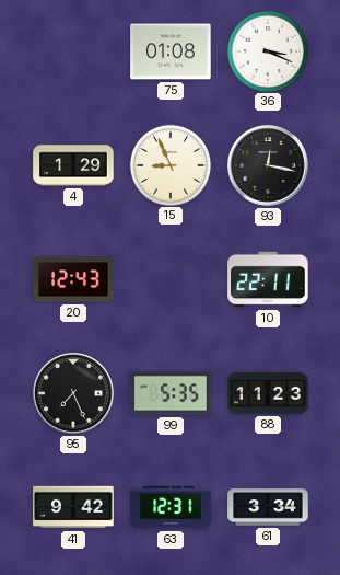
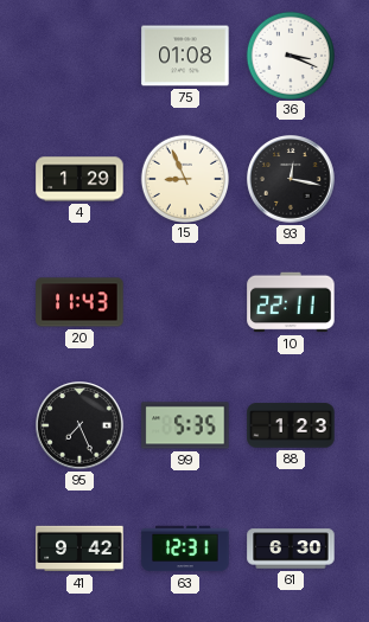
20: 12:43 -> 11:43 (79, 302)
88: 11:23 -> 1:23 (291, 425)
61: 3:34 -> 6:30 (291, 549)
